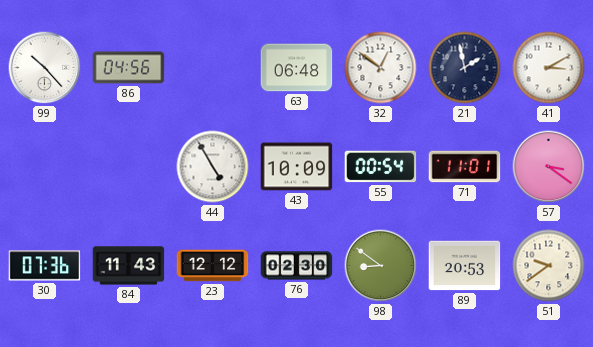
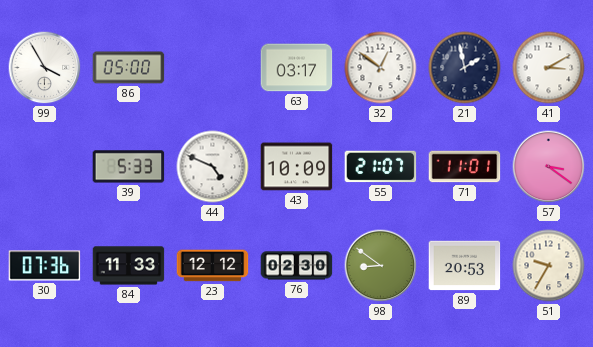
99: 10:23 -> 3:55 (45, 68)
86: 04:56 -> 05:00 (129, 68)
63: 06:48 -> 03:17 (297, 68)
39: none -> 5:33 (129, 167)
44: 4:55 -> 4:49 (213, 167)
55: 00:54 -> 21:07 (381, 167)
84: 11:43 -> 11:33 (129, 266)
51: 9:39 -> 9:35 (549, 266)
